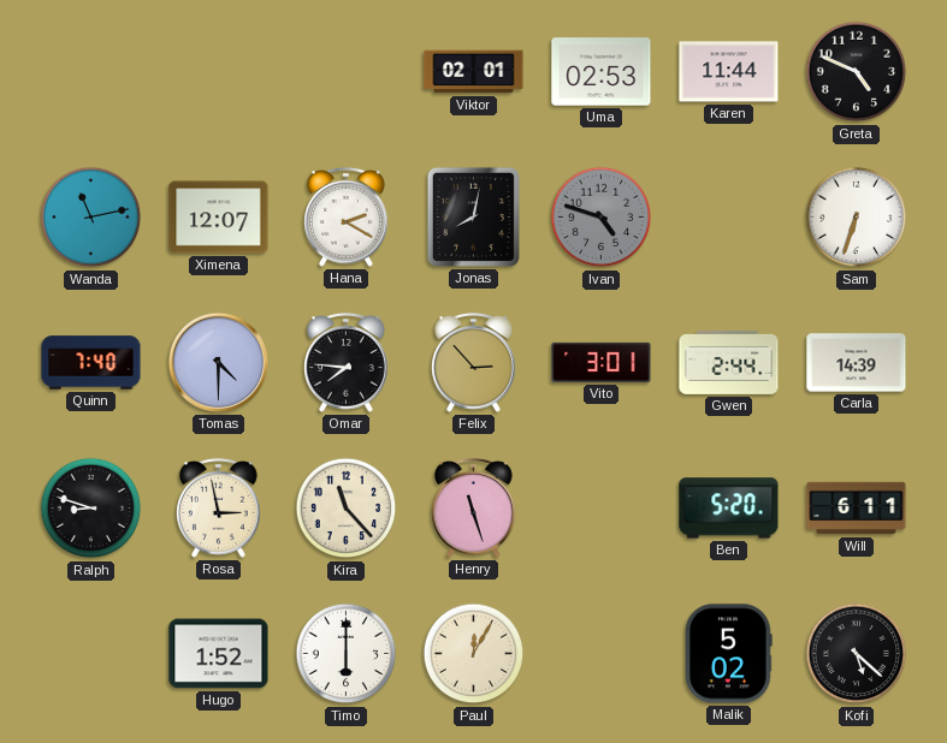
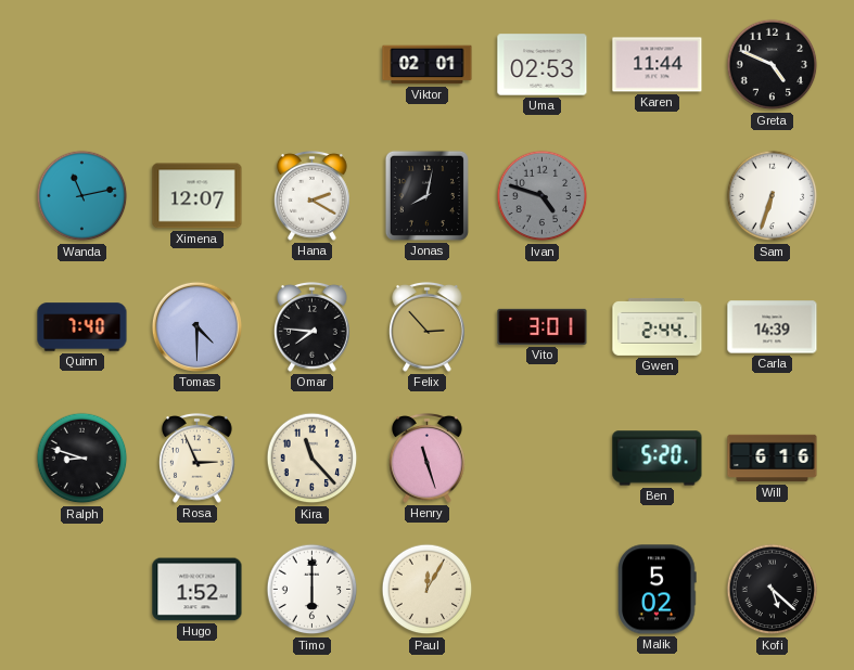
Rosa: 2:58 -> 2:56 (197, 458)
Will: 6:11 -> 6:16 (773, 459)
